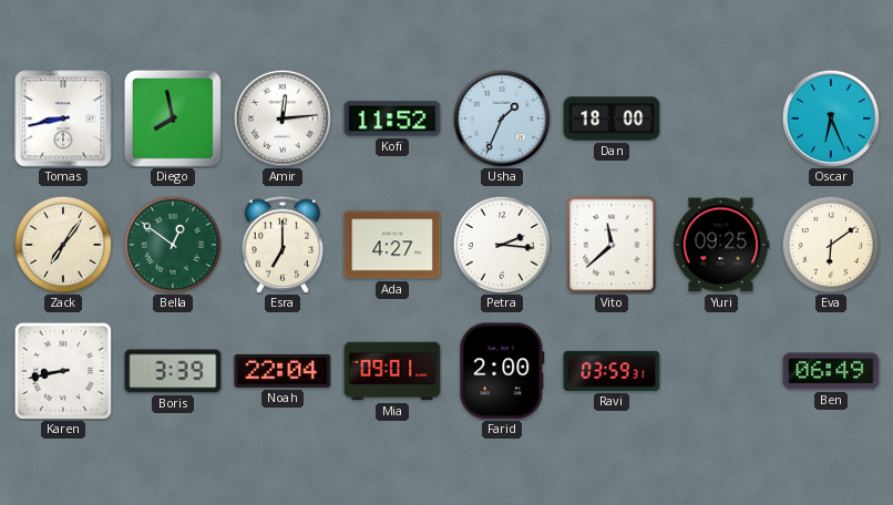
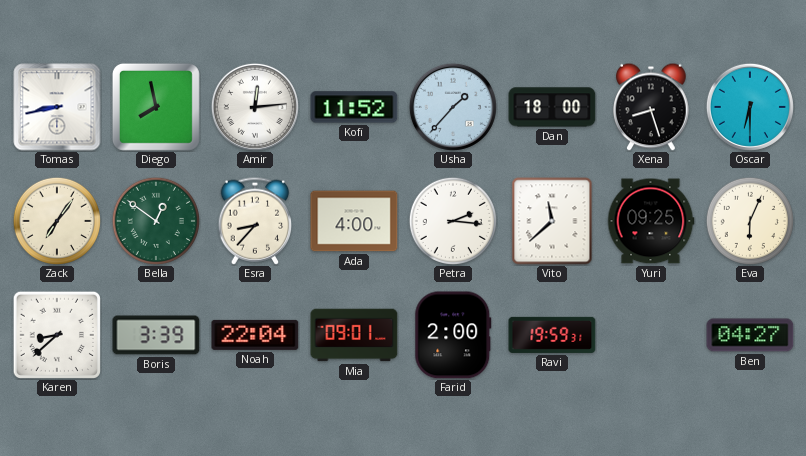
Usha: 1:34 -> 1:37 (453, 107)
Xena: none -> 8:27 (651, 107)
Oscar: 6:26 -> 6:30 (750, 107)
Esra: 7:00 -> 8:37 (255, 221)
Ada: 4:27 -> 4:00 (354, 221)
Eva: 6:09 -> 6:04 (750, 221)
Karen: 8:43 -> 8:38 (57, 335)
Ravi: 03:59 -> 19:59 (552, 335)
Ben: 06:49 -> 04:27 (750, 335)
